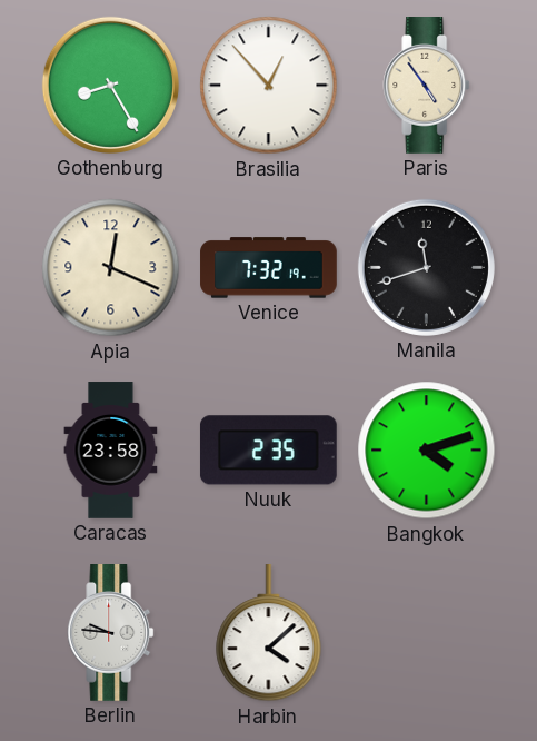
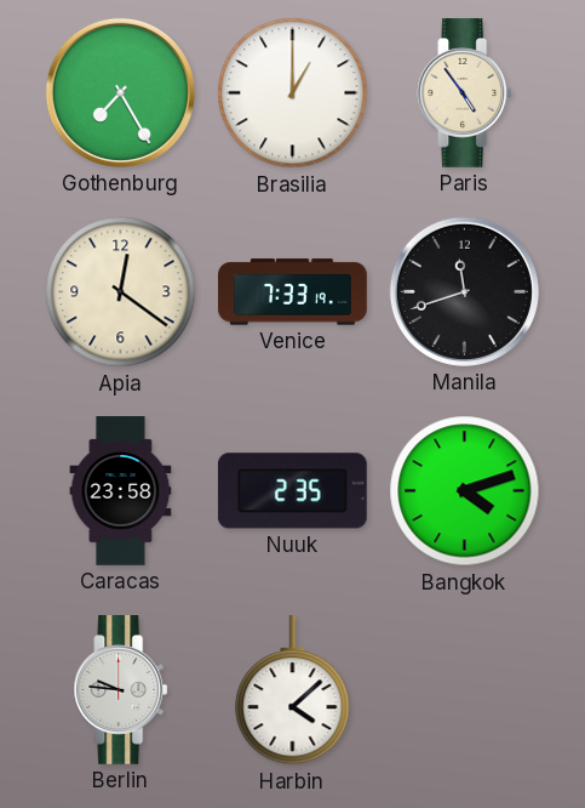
Gothenburg: 8:25 -> 7:25 (120, 92)
Brasilia: 12:53 -> 1:00 (293, 93)
Apia: 12:19 -> 12:21 (121, 292)
Venice: 7:32 -> 7:33 (293, 292)
